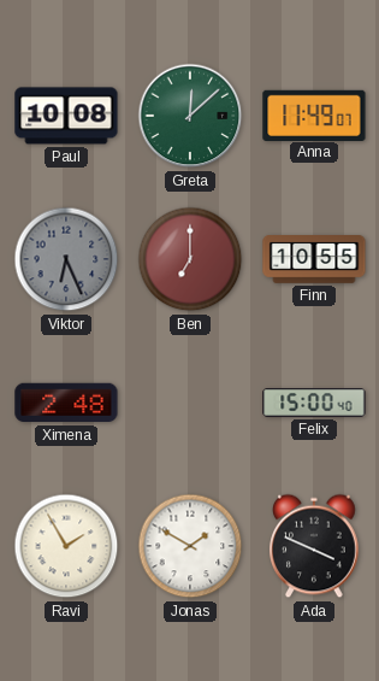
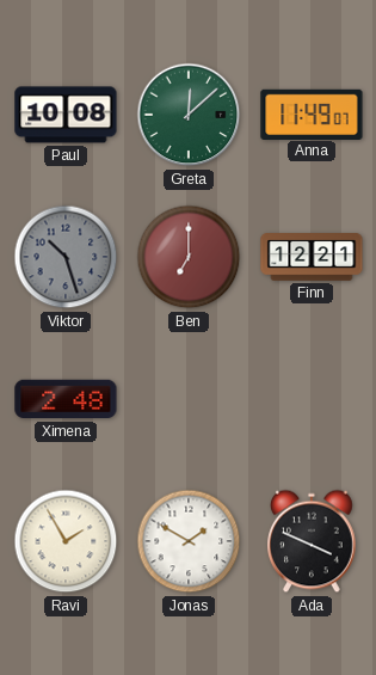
Viktor: 6:26 -> 10:27 (66, 257)
Finn: 10:55 -> 12:21 (312, 258)
Felix: 15:00 -> none (314, 404)
